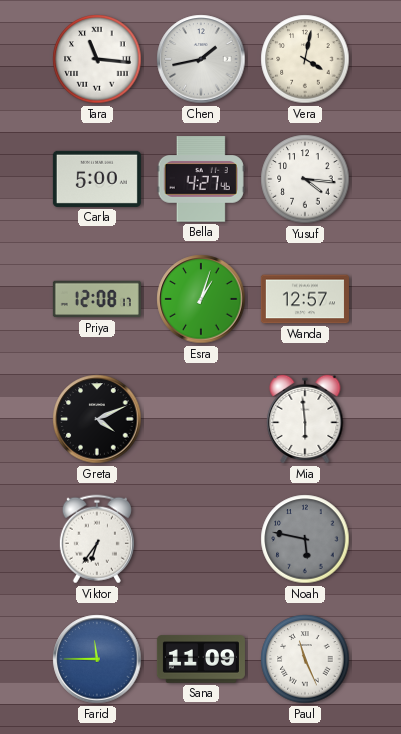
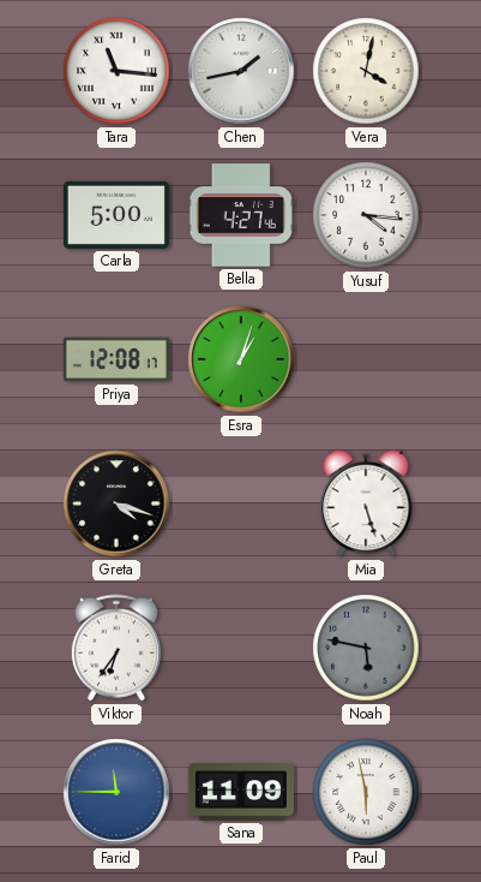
Wanda: 12:57 -> none (305, 299)
Greta: 4:11 -> 4:18 (116, 503)
Mia: 5:59 -> 5:27 (366, 503)
Paul: 11:26 -> 5:58 (366, 792)
